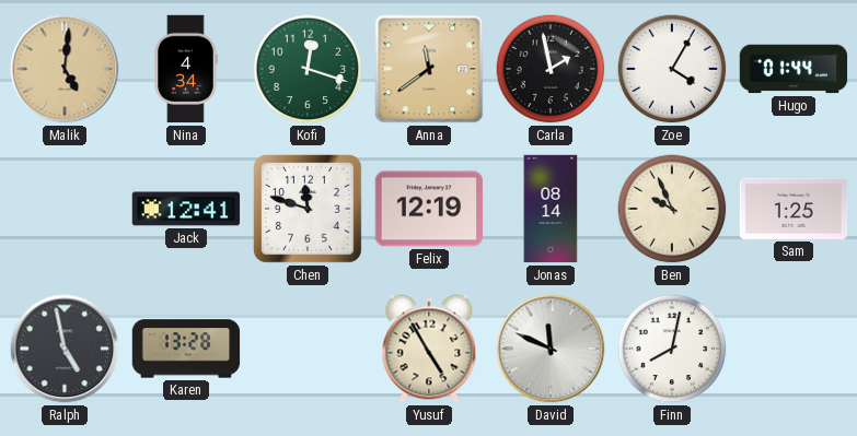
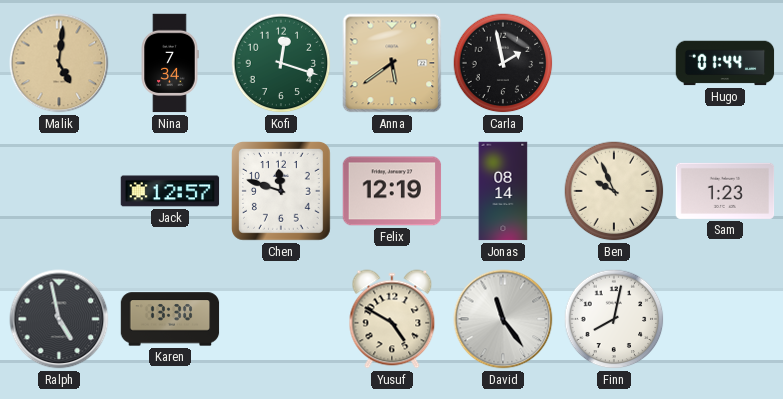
Nina: 4:34 -> 7:34 (170, 63)
Anna: 11:39 -> 5:39 (392, 63)
Zoe: 4:05 -> none (672, 69)
Jack: 12:41 -> 12:57 (170, 191)
Sam: 1:25 -> 1:23 (725, 191)
Karen: 13:28 -> 13:30 (170, 319)
Yusuf: 4:55 -> 4:50 (392, 319)
David: 11:49 -> 11:24 (503, 319)
